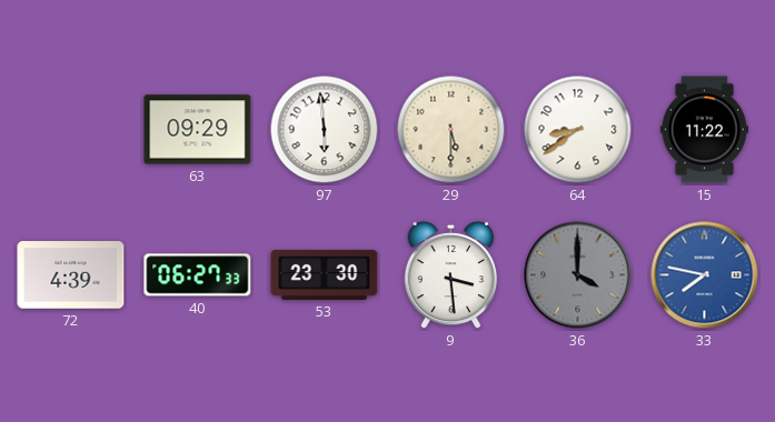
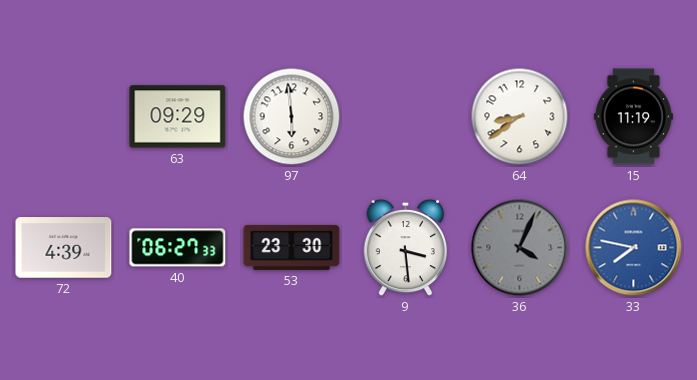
29: 5:30 -> none (451, 130)
15: 11:22 -> 11:19 (633, 117)
36: 4:00 -> 4:04 (520, 248)
